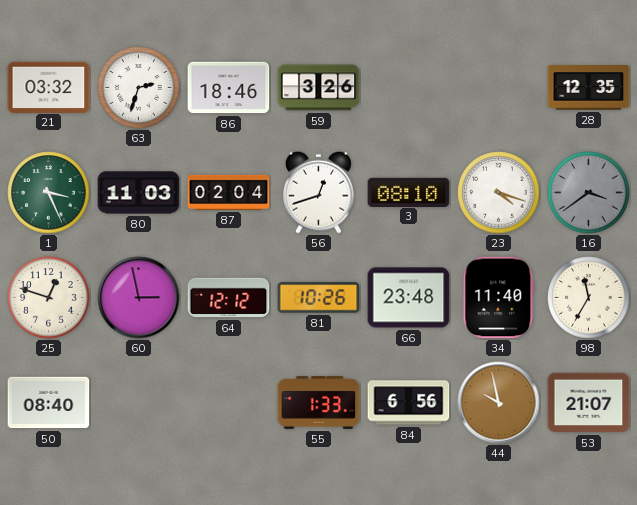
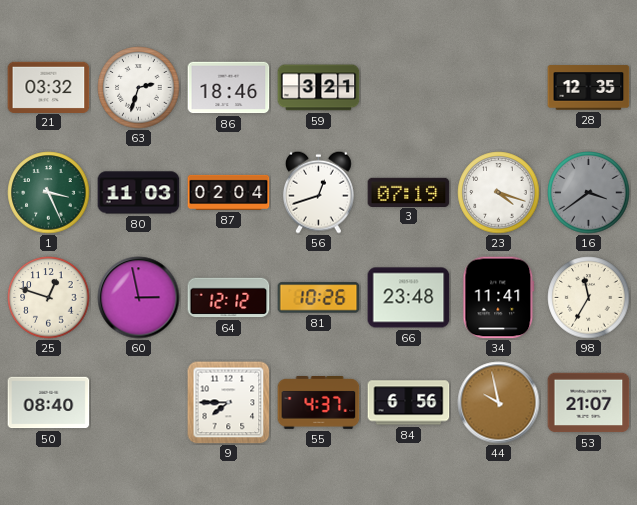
59: 3:26 -> 3:21 (319, 88)
3: 08:10 -> 07:19 (409, 192)
34: 11:40 -> 11:41 (499, 298)
9: none -> 7:45 (229, 403)
55: 1:33 -> 4:37 (319, 403)
